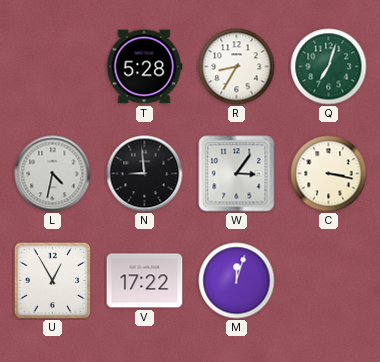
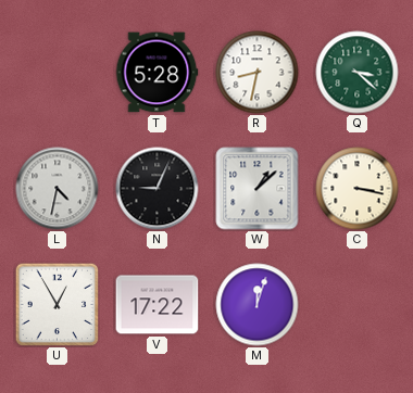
R: 8:35 -> 8:32 (258, 73)
Q: 7:03 -> 3:22 (358, 73)
N: 8:59 -> 9:04 (158, 189)
W: 3:06 -> 1:08 (258, 189)
